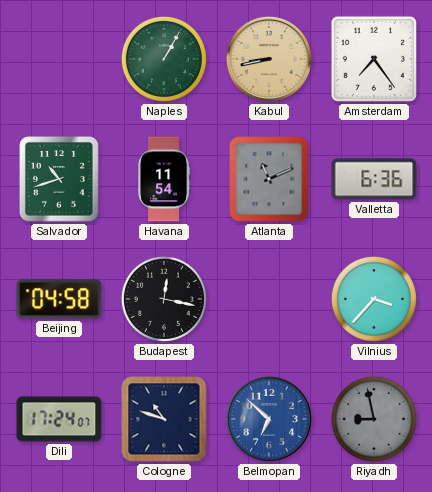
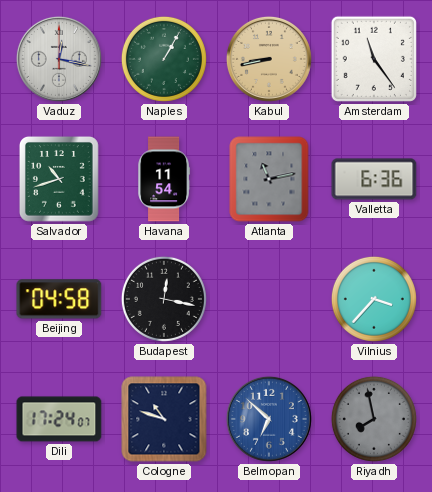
Vaduz: none -> 12:17 (59, 59)
Amsterdam: 7:24 -> 11:24 (374, 59)
Atlanta: 11:11 -> 11:13 (269, 179)
Riyadh: 8:58 -> 7:58 (374, 419)
